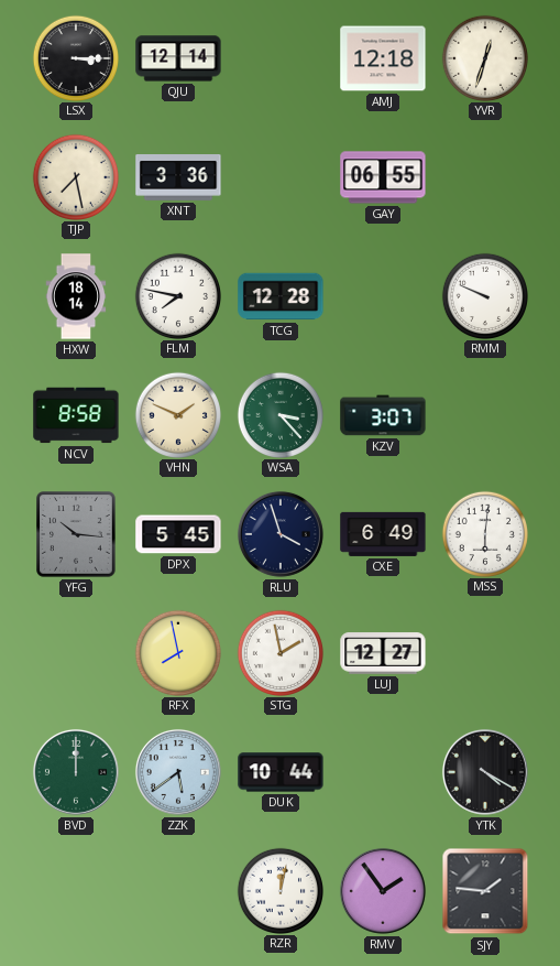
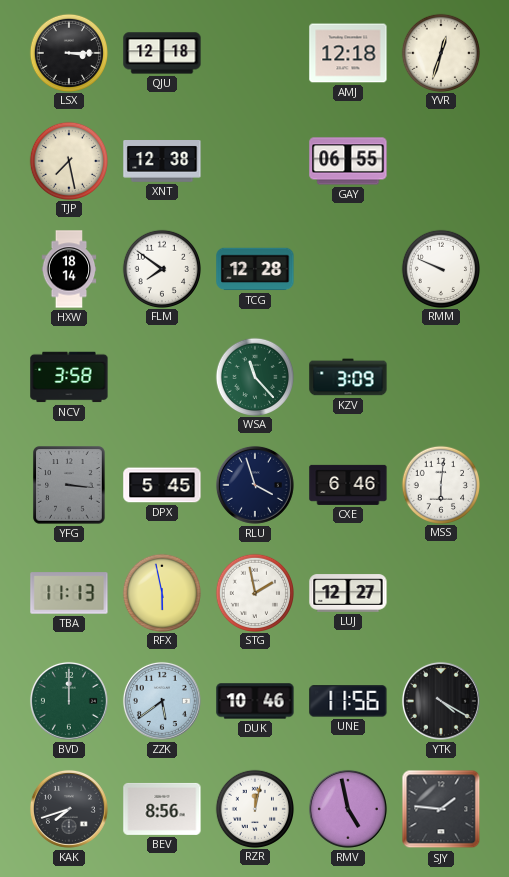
QJU: 12:14 -> 12:18 (162, 53)
XNT: 3:36 -> 12:38 (162, 162)
FLM: 7:47 -> 7:51 (161, 268)
NCV: 8:58 -> 3:58 (69, 377)
VHN: 1:49 -> none (177, 414)
WSA: 3:23 -> 11:23 (254, 376)
KZV: 3:07 -> 3:09 (348, 377)
YFG: 10:16 -> 3:16 (69, 485)
CXE: 6:49 -> 6:46 (348, 485)
TBA: none -> 11:13 (69, 593)
RFX: 7:58 -> 5:58 (161, 592)
DUK: 10:44 -> 10:46 (255, 701)
UNE: none -> 11:56 (348, 701)
KAK: none -> 7:42 (69, 809)
BEV: none -> 8:56 (162, 809)
RMV: 1:54 -> 4:58 (348, 809)
